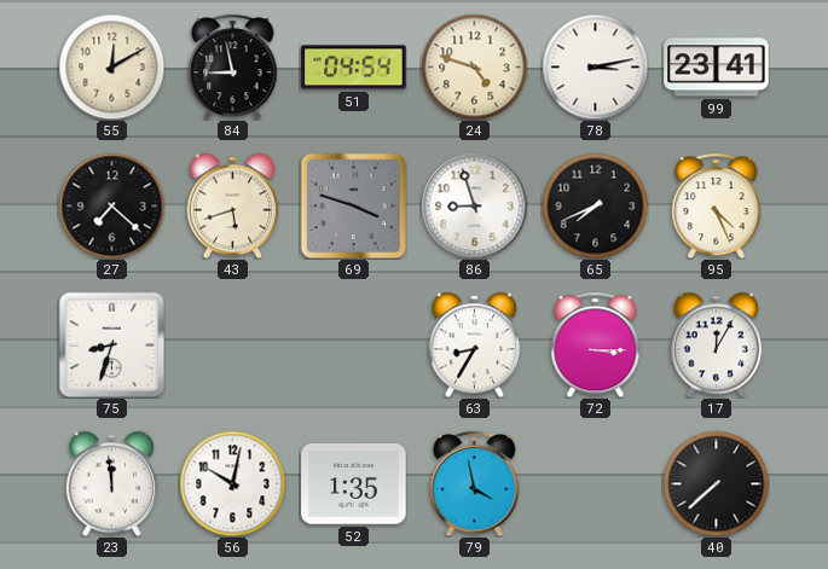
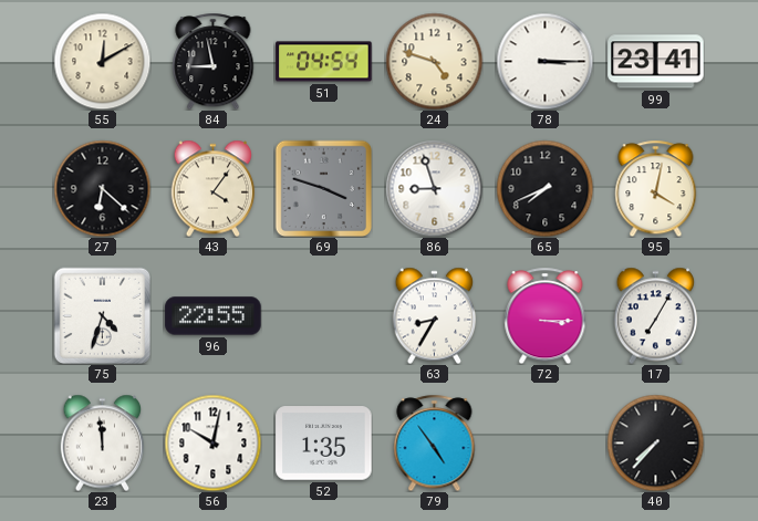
78: 3:13 -> 3:15 (544, 61)
27: 7:22 -> 6:22 (102, 188)
43: 5:42 -> 4:06 (214, 188)
95: 4:26 -> 4:02 (656, 188)
75: 8:33 -> 4:33 (102, 315)
96: none -> 22:55 (214, 316)
17: 12:05 -> 7:05 (656, 315)
79: 3:58 -> 4:54 (435, 442)
40: 7:38 -> 7:37 (655, 442)
